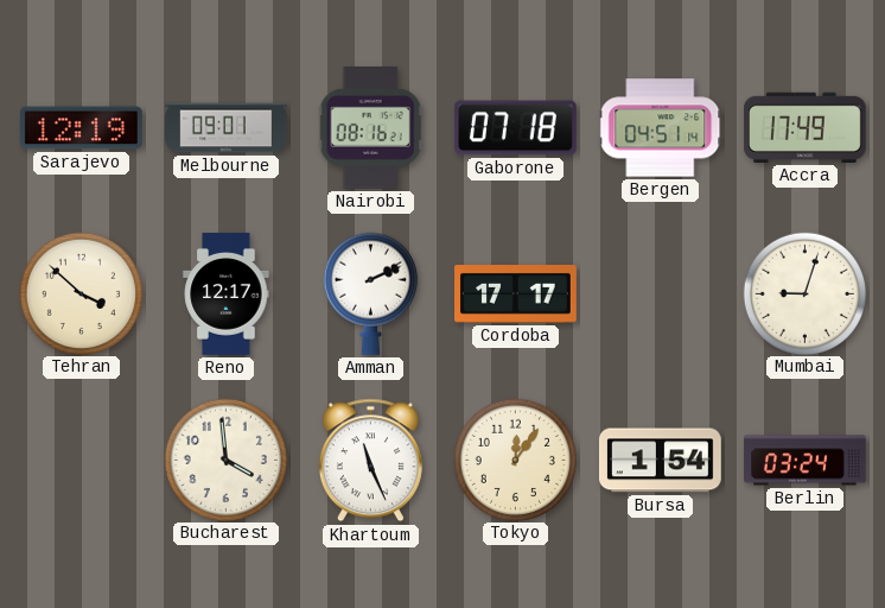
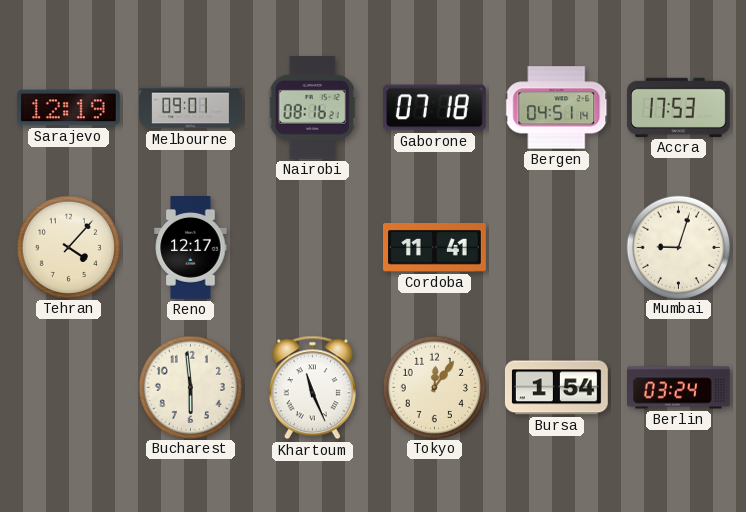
Accra: 17:49 -> 17:53 (678, 107)
Tehran: 3:52 -> 4:07 (68, 247)
Amman: 2:11 -> none (370, 293)
Cordoba: 17:17 -> 11:41 (435, 248)
Bucharest: 3:59 -> 5:59 (190, 387)
